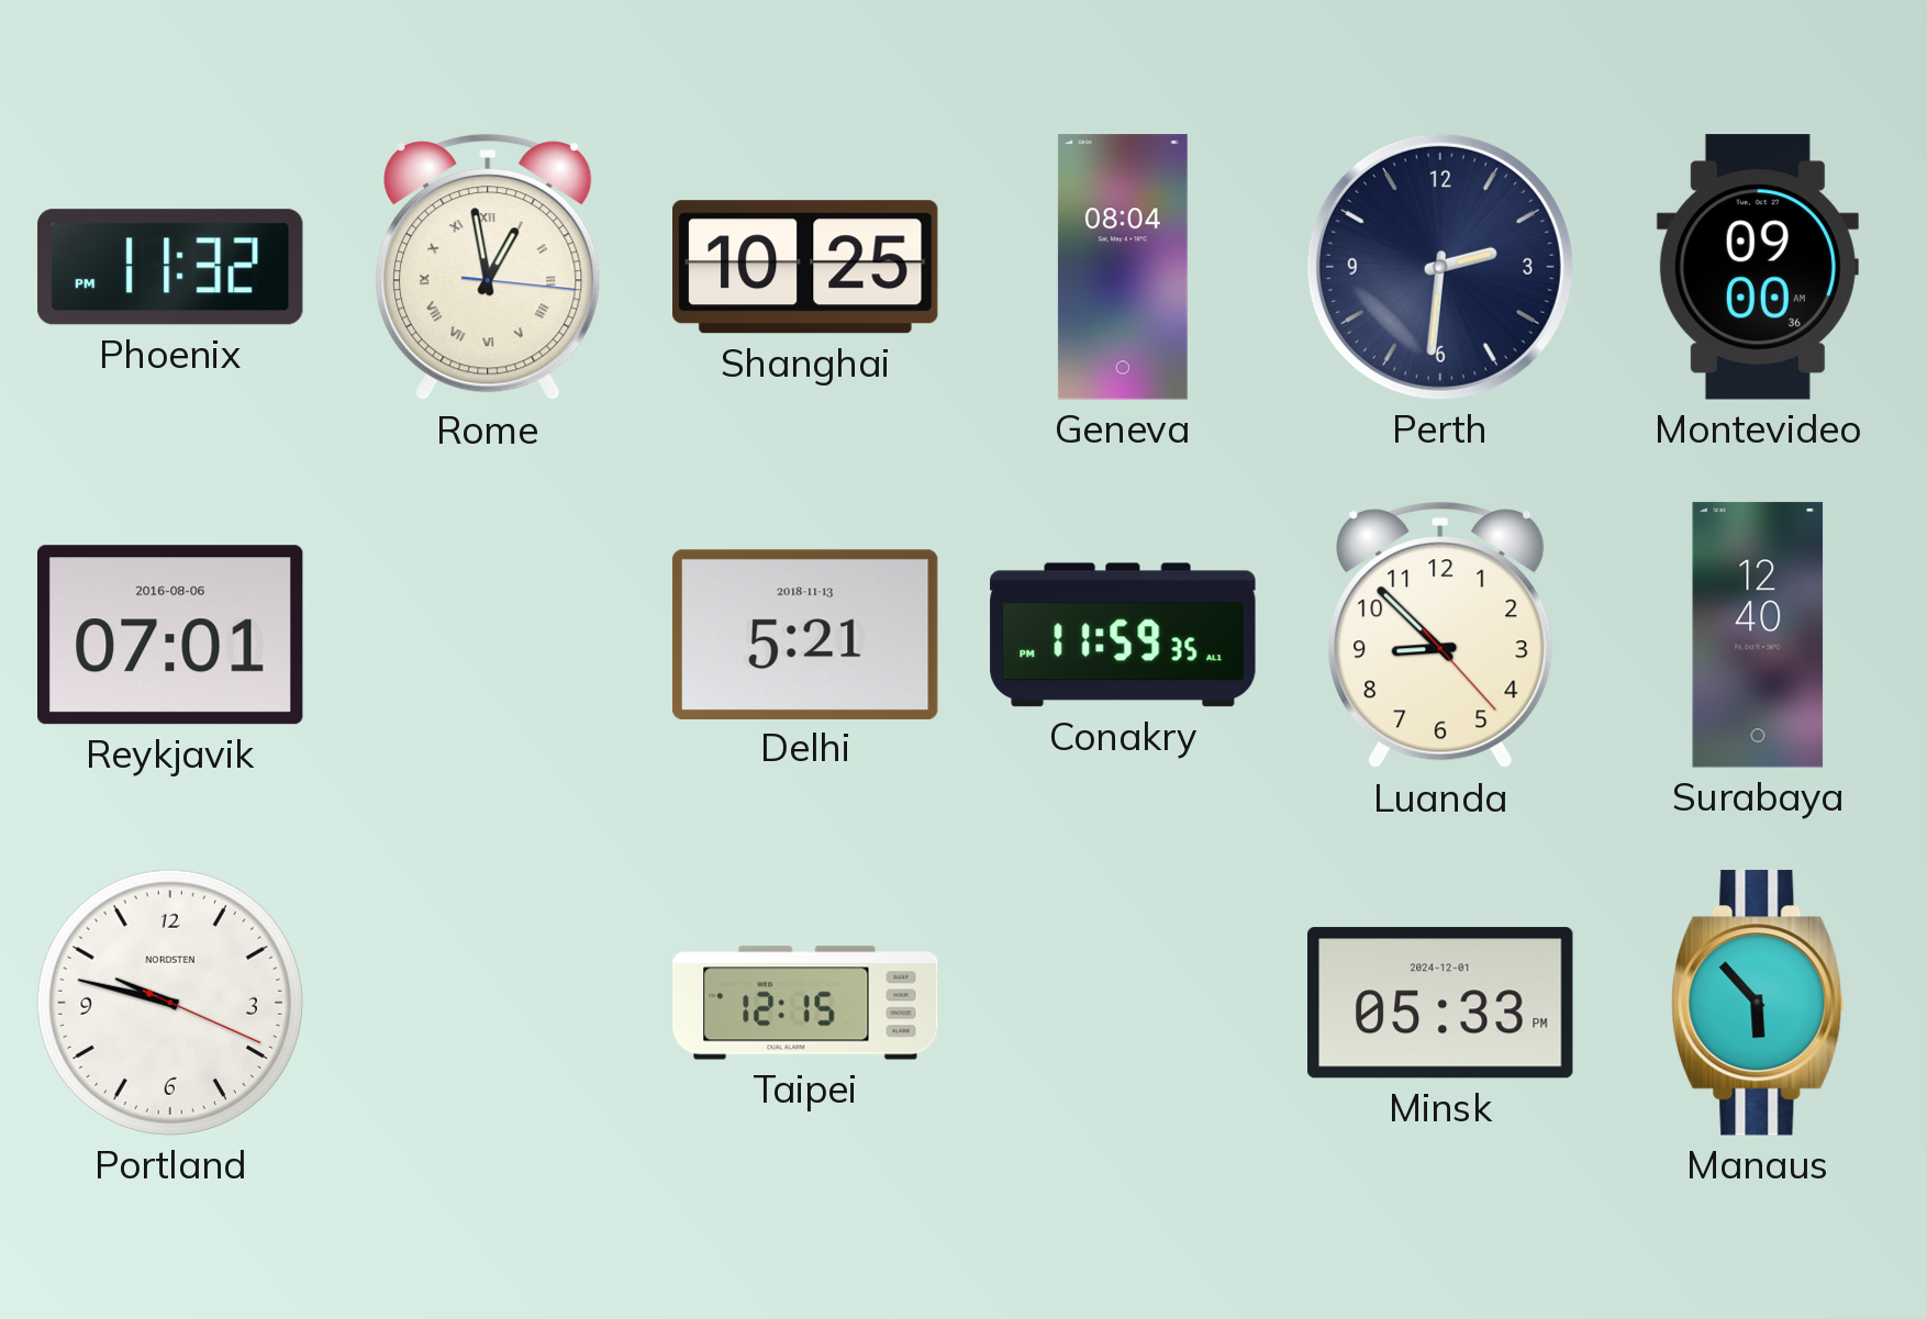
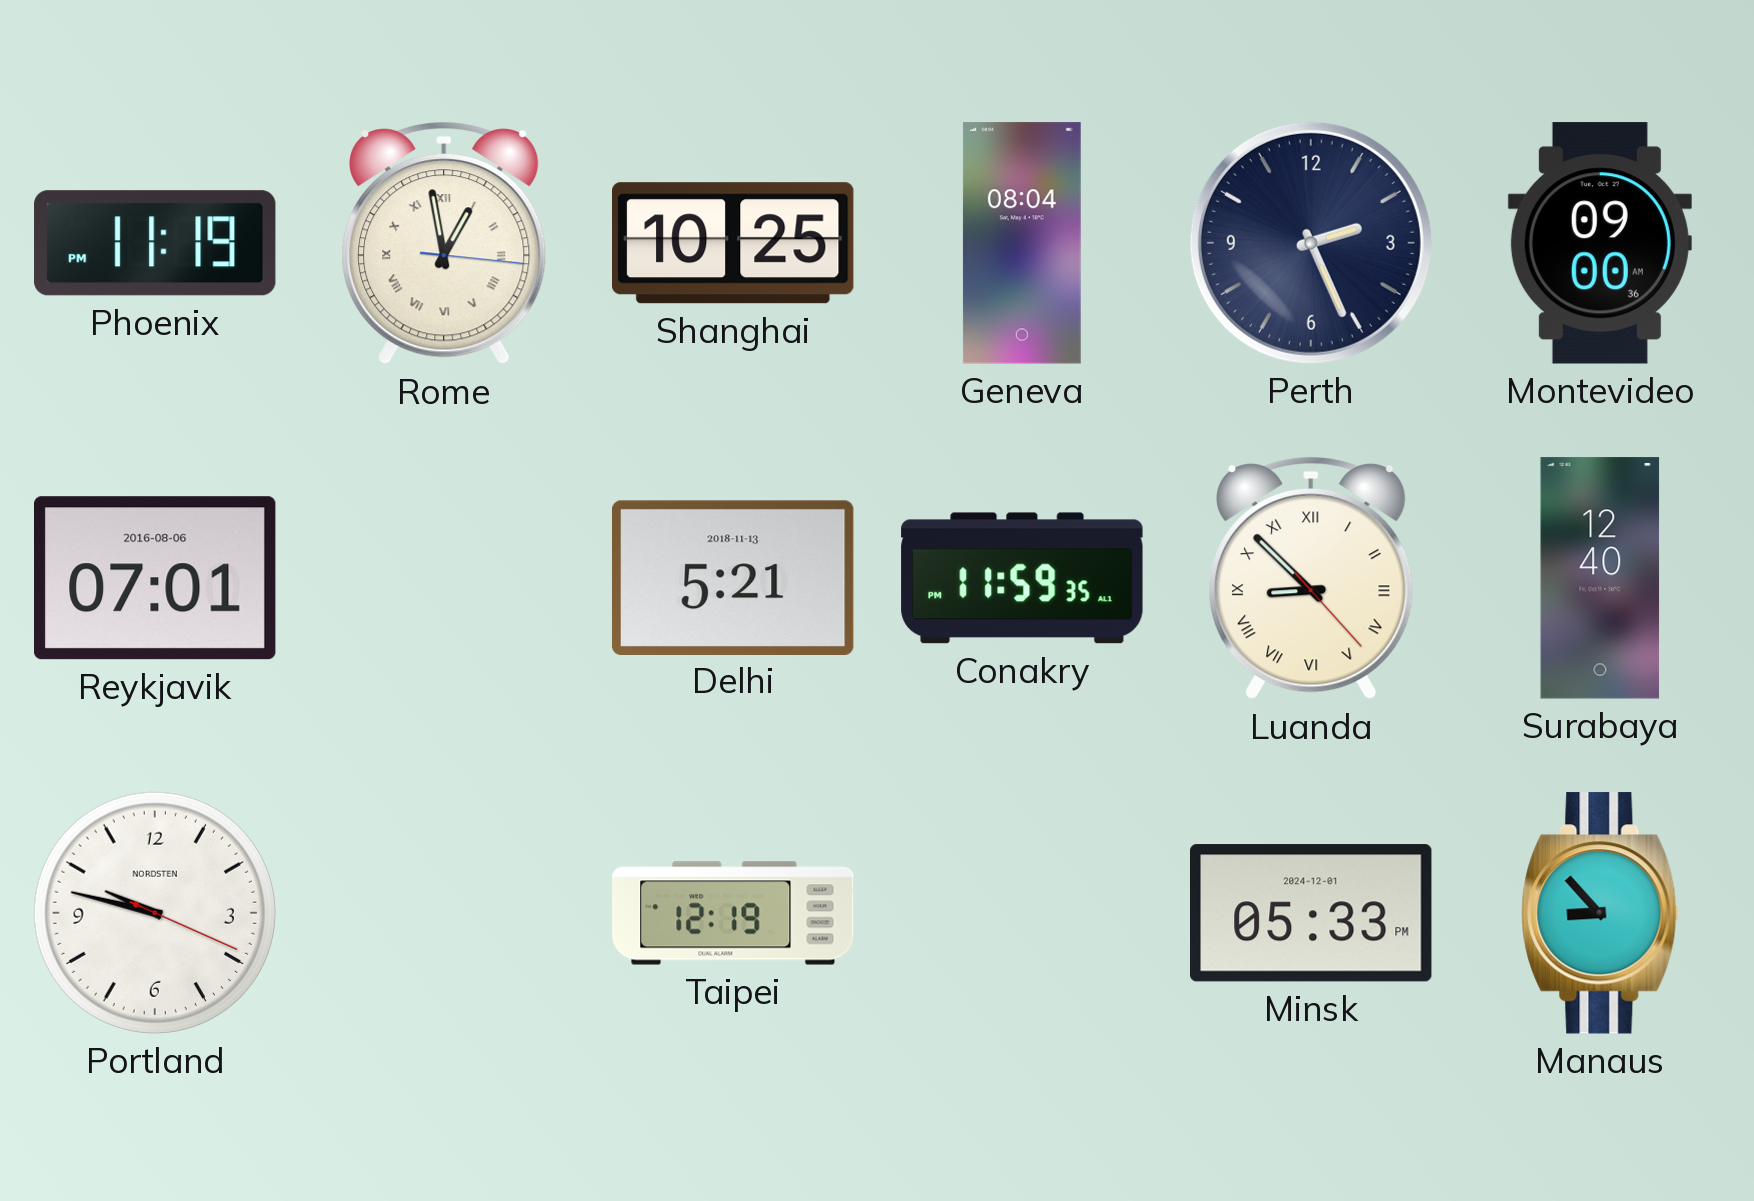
Phoenix: 11:32 -> 11:19 (155, 243)
Perth: 2:31 -> 2:26 (1311, 243)
Luanda numerals: Arabic -> Roman (1311, 579)
Taipei: 12:15 -> 12:19 (733, 913)
Manaus: 5:53 -> 8:53 (1600, 913)
